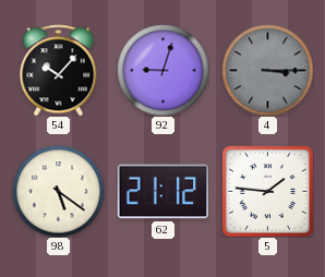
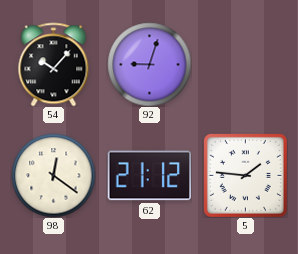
4: 3:15 -> none (267, 70)
98: 5:21 -> 12:21 (53, 175)
